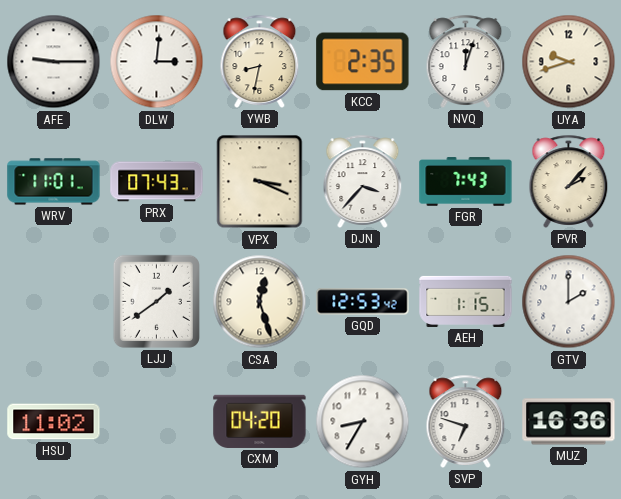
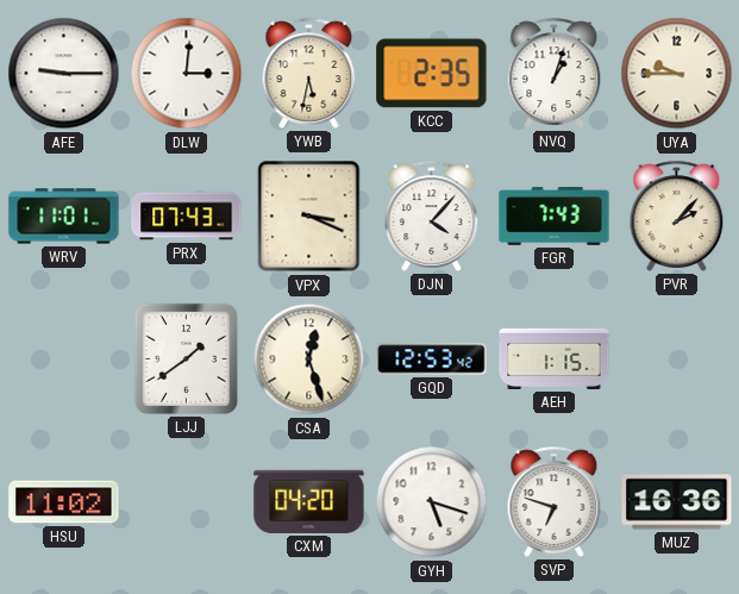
YWB: 8:32 -> 5:32 (309, 73)
NVQ: 12:03 -> 1:03 (555, 73)
UYA: 9:42 -> 9:45 (677, 74)
DJN: 3:37 -> 4:07 (432, 215)
GTV: 2:00 -> none (569, 302)
GYH: 8:35 -> 5:18 (432, 502)
